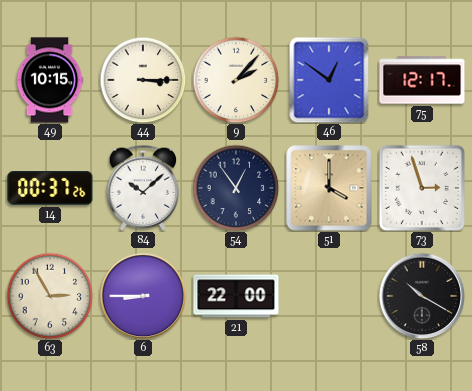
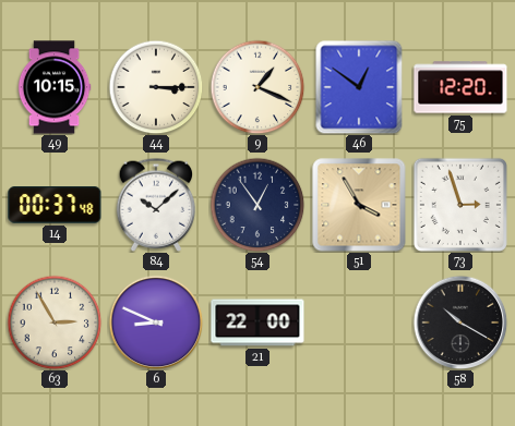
9: 2:07 -> 1:19 (257, 87)
75: 12:17 -> 12:20 (460, 87)
14: 00:37:26 -> 00:37:48 (55, 206)
51: 4:00 -> 3:55 (359, 205)
6: 8:45 -> 8:49 (156, 322)
